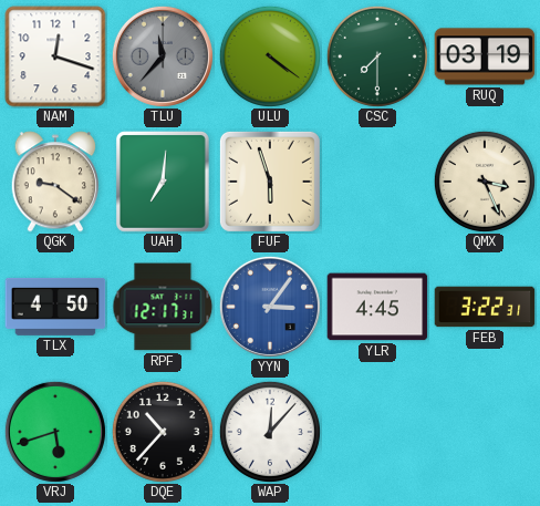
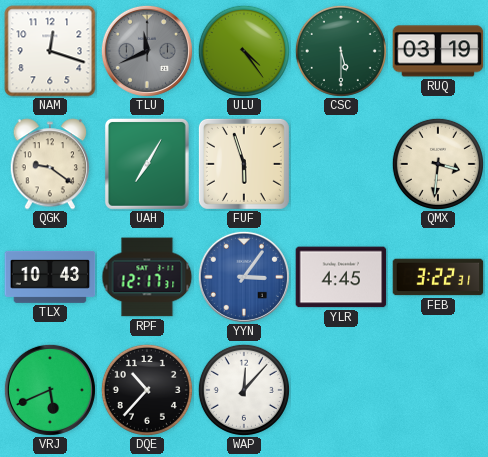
TLU: 11:37 -> 11:41 (147, 51)
ULU: 4:21 -> 4:24 (244, 51)
CSC: 7:30 -> 5:30 (341, 51)
UAH: 7:01 -> 7:05 (147, 164)
QMX: 3:26 -> 3:31 (438, 164)
TLX: 4:50 -> 10:43 (50, 277)
VRJ: 5:42 -> 5:41 (50, 390)
